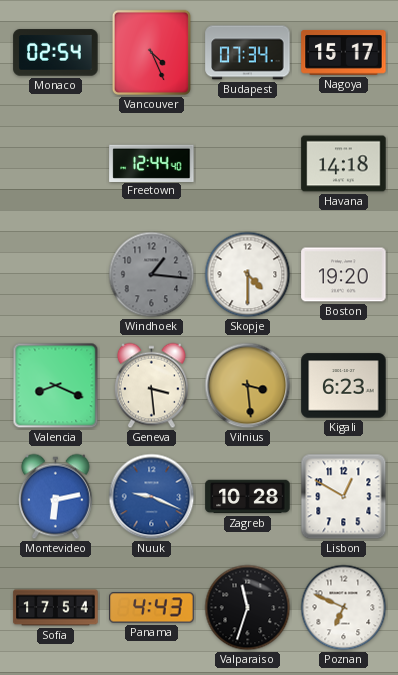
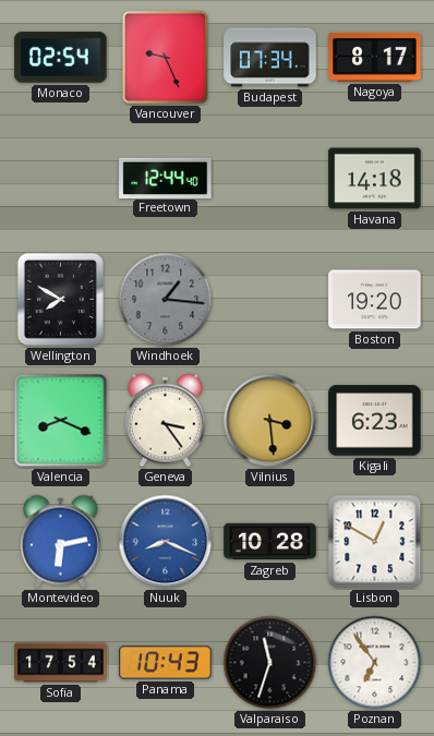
Vancouver: 4:26 -> 9:26 (165, 57)
Nagoya: 15:17 -> 8:17 (375, 57)
Wellington: none -> 7:50 (60, 299)
Skopje: 4:30 -> none (248, 275)
Geneva: 3:29 -> 3:24 (166, 421)
Nuuk: 9:19 -> 8:19 (166, 542)
Panama: 4:43 -> 10:43 (166, 663)
Poznan: 6:49 -> 6:54 (375, 663)
